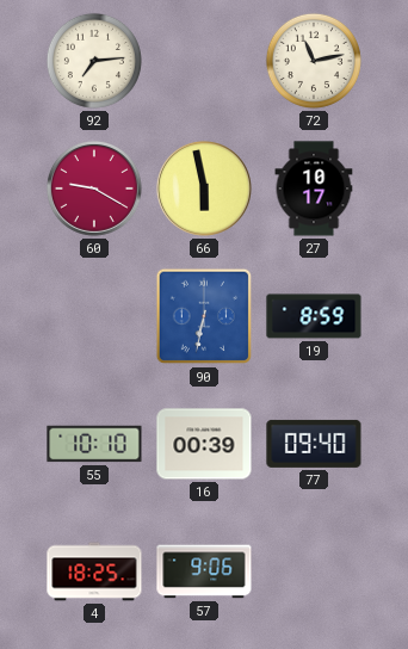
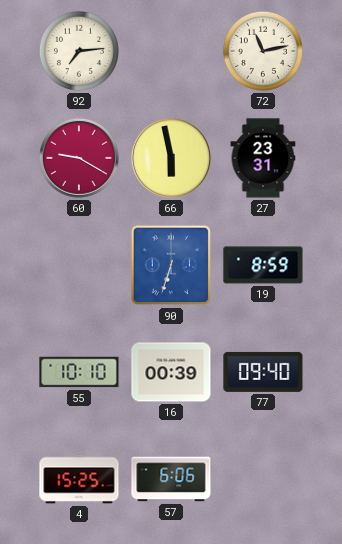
27: 10:17 -> 23:31 (263, 158)
90: 6:32 -> 6:33 (171, 265)
4: 18:25 -> 15:25 (79, 479)
57: 9:06 -> 6:06 (171, 479)
